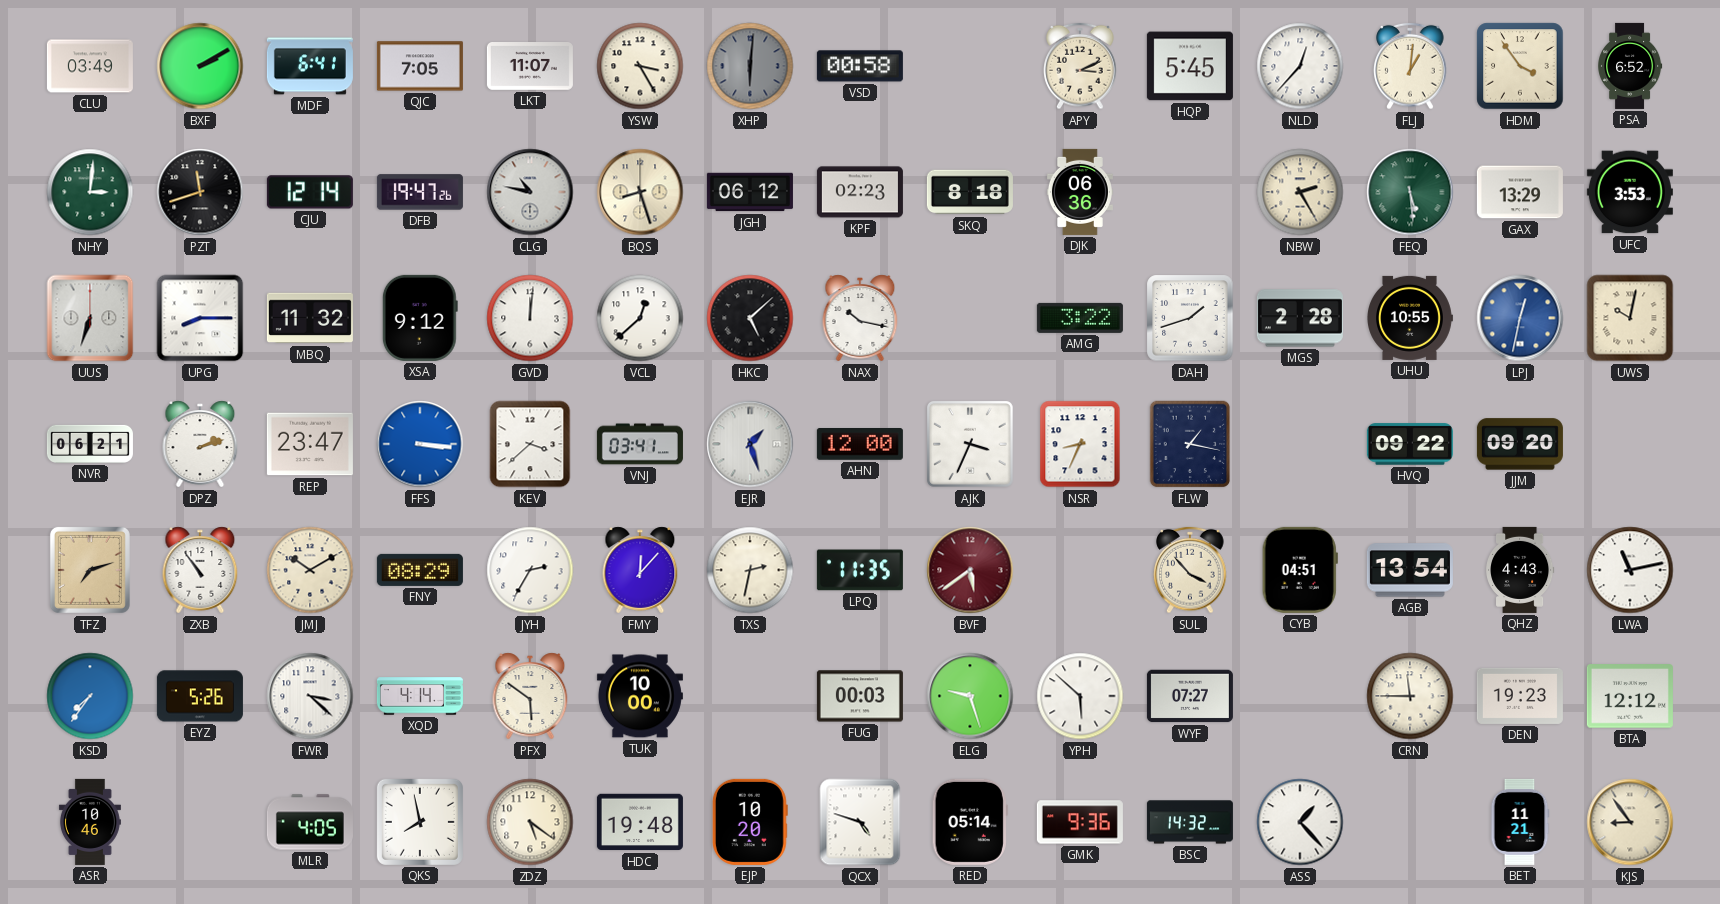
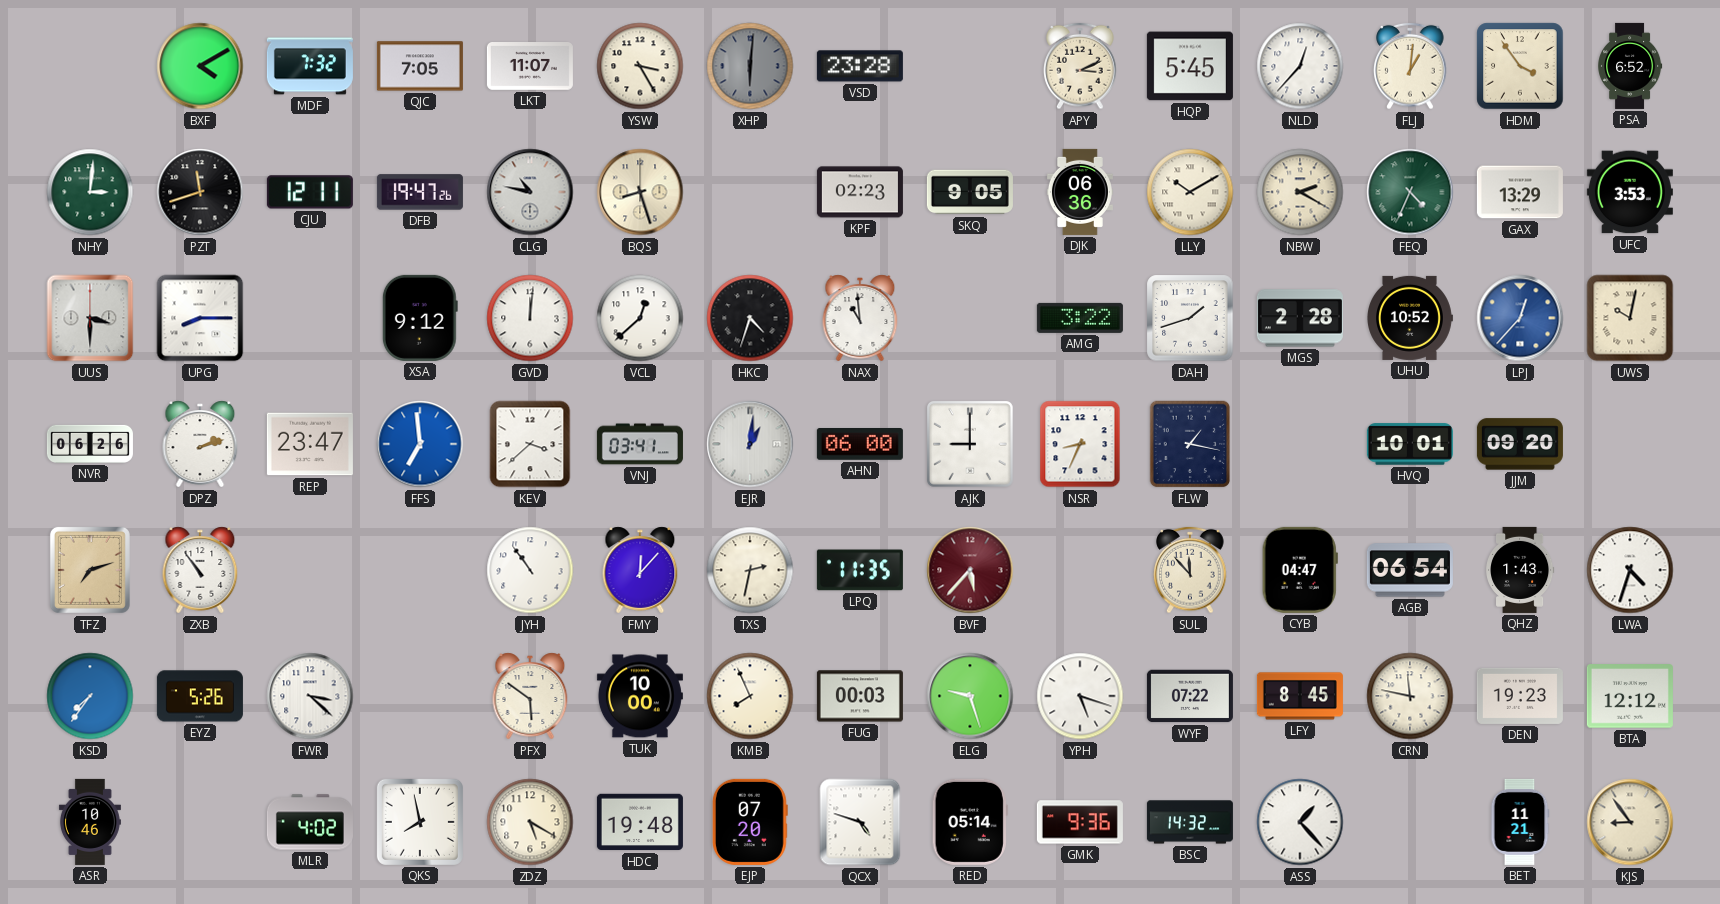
CLU: 03:49 -> none (90, 66)
BXF: 2:10 -> 4:10 (200, 66)
MDF: 6:41 -> 7:32 (310, 66)
VSD: 00:58 -> 23:28 (860, 66)
CJU: 12:14 -> 12:11 (310, 192)
JGH: 06:12 -> none (750, 192)
SKQ: 8:18 -> 9:05 (970, 192)
LLY: none -> 10:10 (1190, 192)
NBW: 2:25 -> 2:20 (1300, 192)
FEQ: 5:29 -> 4:34 (1410, 192)
UUS: 6:33 -> 3:30 (90, 318)
MBQ: 11:32 -> none (310, 318)
HKC: 5:08 -> 4:33 (750, 318)
NAX: 10:17 -> 10:59 (860, 318)
UHU: 10:55 -> 10:52 (1410, 318)
LPJ: 12:32 -> 12:37 (1520, 318)
NVR: 06:21 -> 06:26 (90, 444)
FFS: 3:16 -> 6:59 (420, 444)
EJR: 1:27 -> 1:01 (750, 444)
AHN: 12:00 -> 06:00 (860, 445)
AJK: 3:34 -> 9:00 (970, 444)
HVQ: 09:22 -> 10:01 (1410, 444)
JMJ: 10:10 -> none (310, 570)
FNY: 08:29 -> none (420, 570)
JYH: 2:35 -> 10:54 (530, 570)
BVF: 5:39 -> 5:37 (970, 570)
SUL: 3:53 -> 11:53 (1190, 570)
CYB: 04:51 -> 04:47 (1300, 570)
AGB: 13:54 -> 06:54 (1410, 570)
QHZ: 4:43 -> 1:43 (1521, 570)
LWA: 11:13 -> 4:33 (1630, 570)
XQD: 4:14 -> none (420, 696)
KMB: none -> 7:56 (750, 696)
YPH: 5:52 -> 5:18 (1080, 696)
WYF: 07:27 -> 07:22 (1190, 696)
LFY: none -> 8:45 (1300, 696)
CRN: 11:45 -> 11:47 (1410, 696)
MLR: 4:05 -> 4:02 (310, 822)
ZDZ: 5:21 -> 5:20 (530, 822)
EJP: 10:20 -> 07:20 (750, 822)
